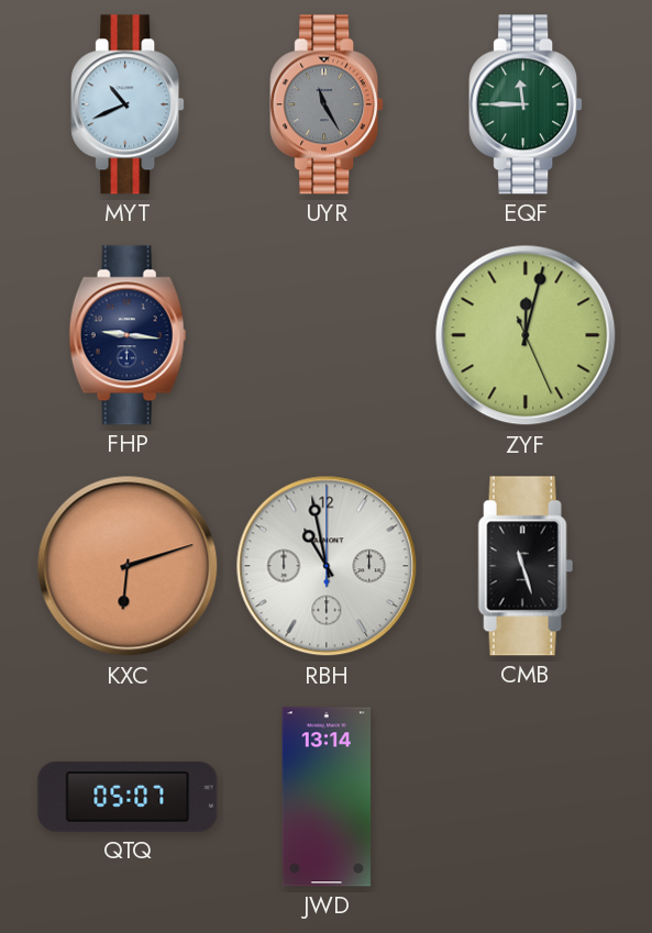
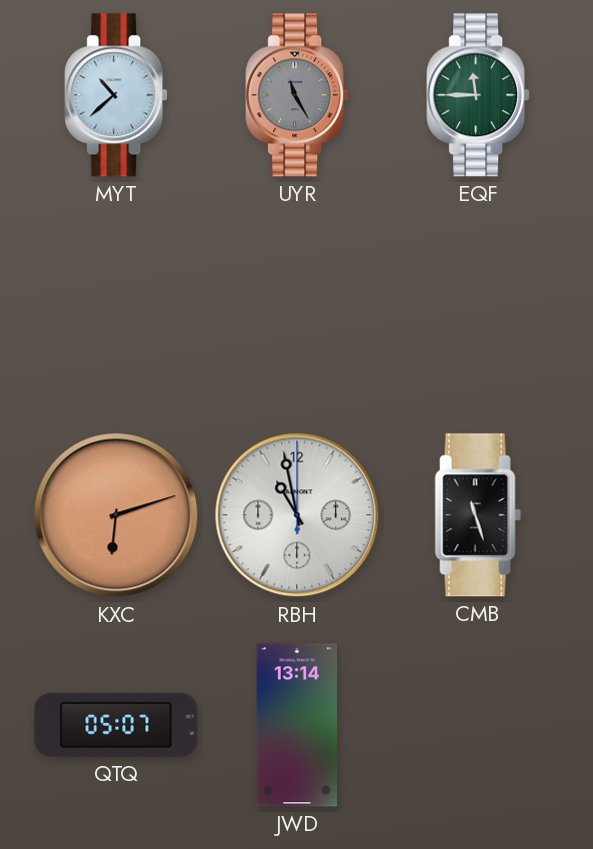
MYT: 10:41 -> 10:38 (116, 95)
FHP: 9:16 -> none (128, 335)
ZYF: 12:02 -> none (526, 335)
